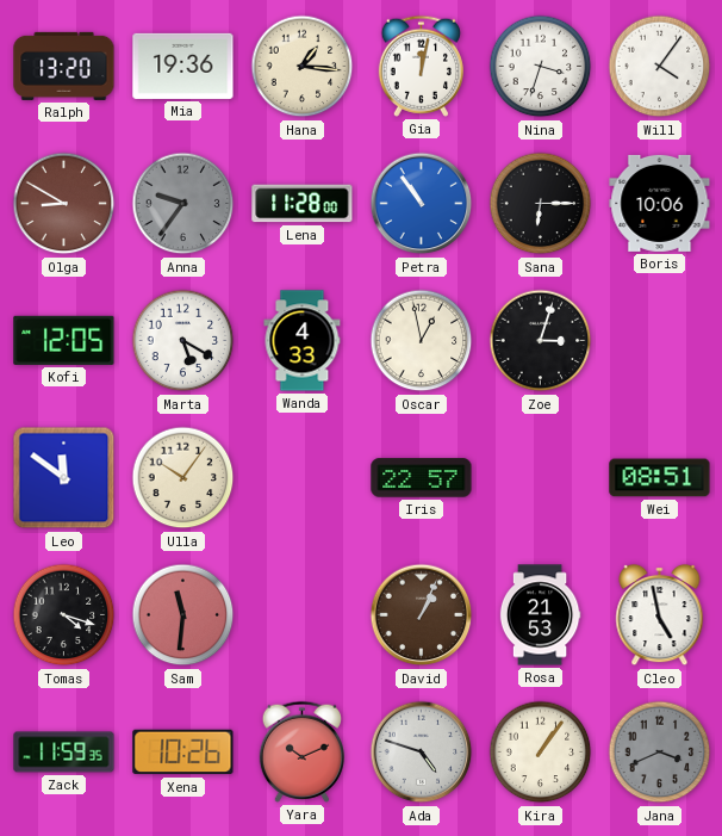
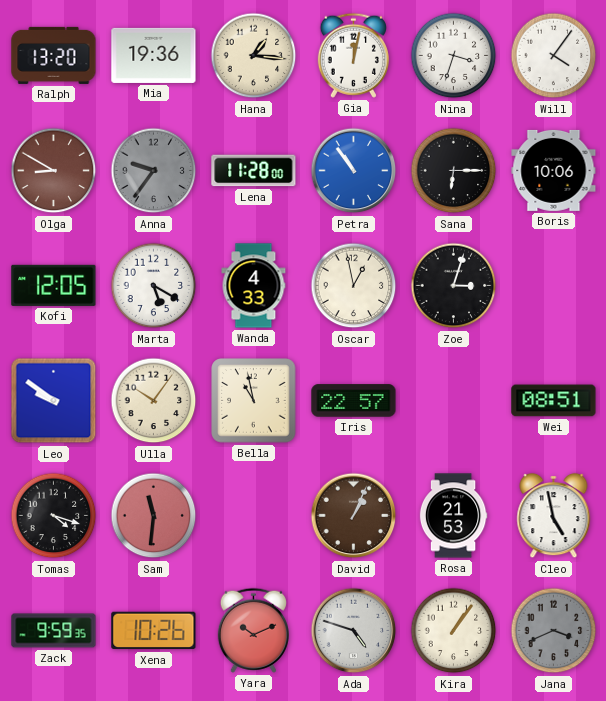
Leo: 11:51 -> 9:51 (54, 401)
Bella: none -> 10:58 (254, 401)
Zack: 11:59 -> 9:59 (54, 631)
